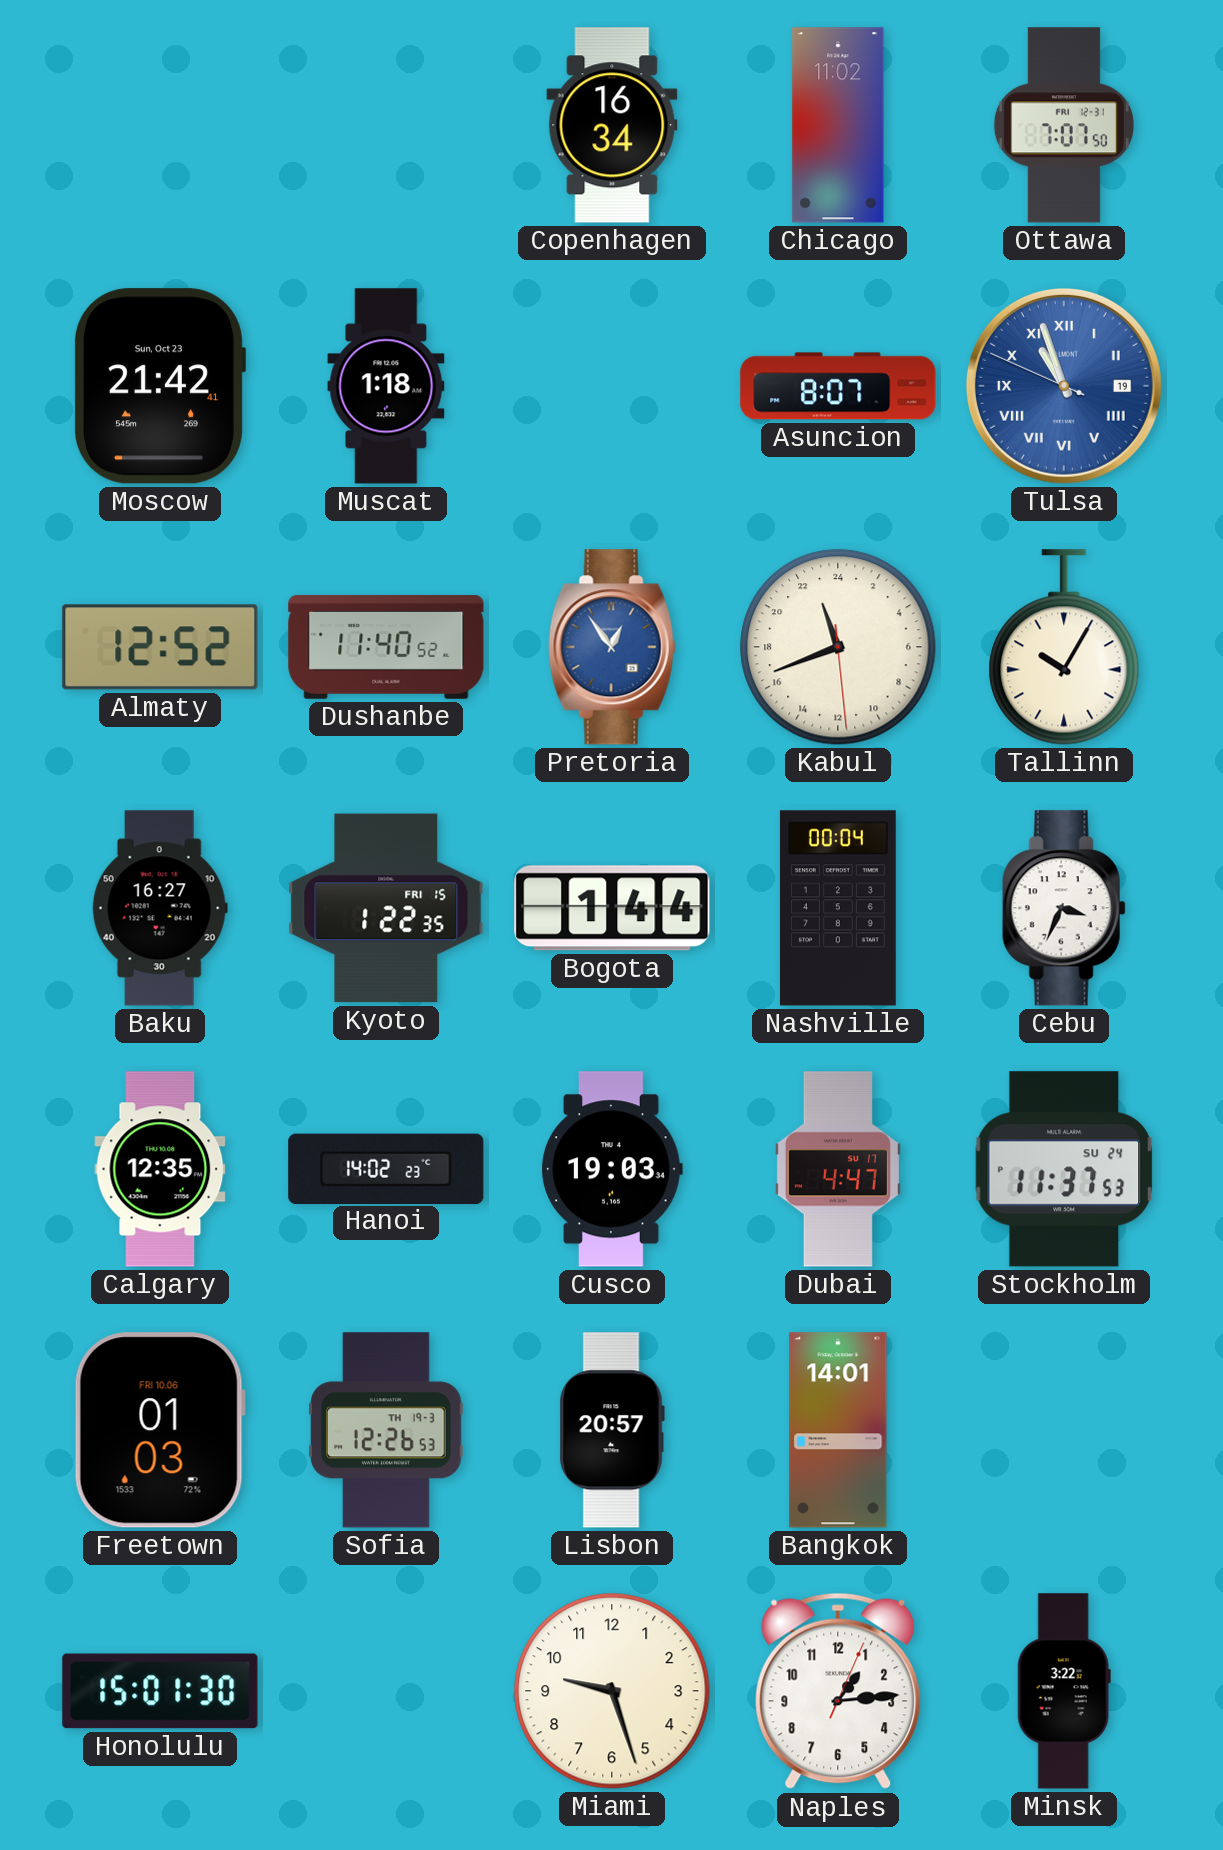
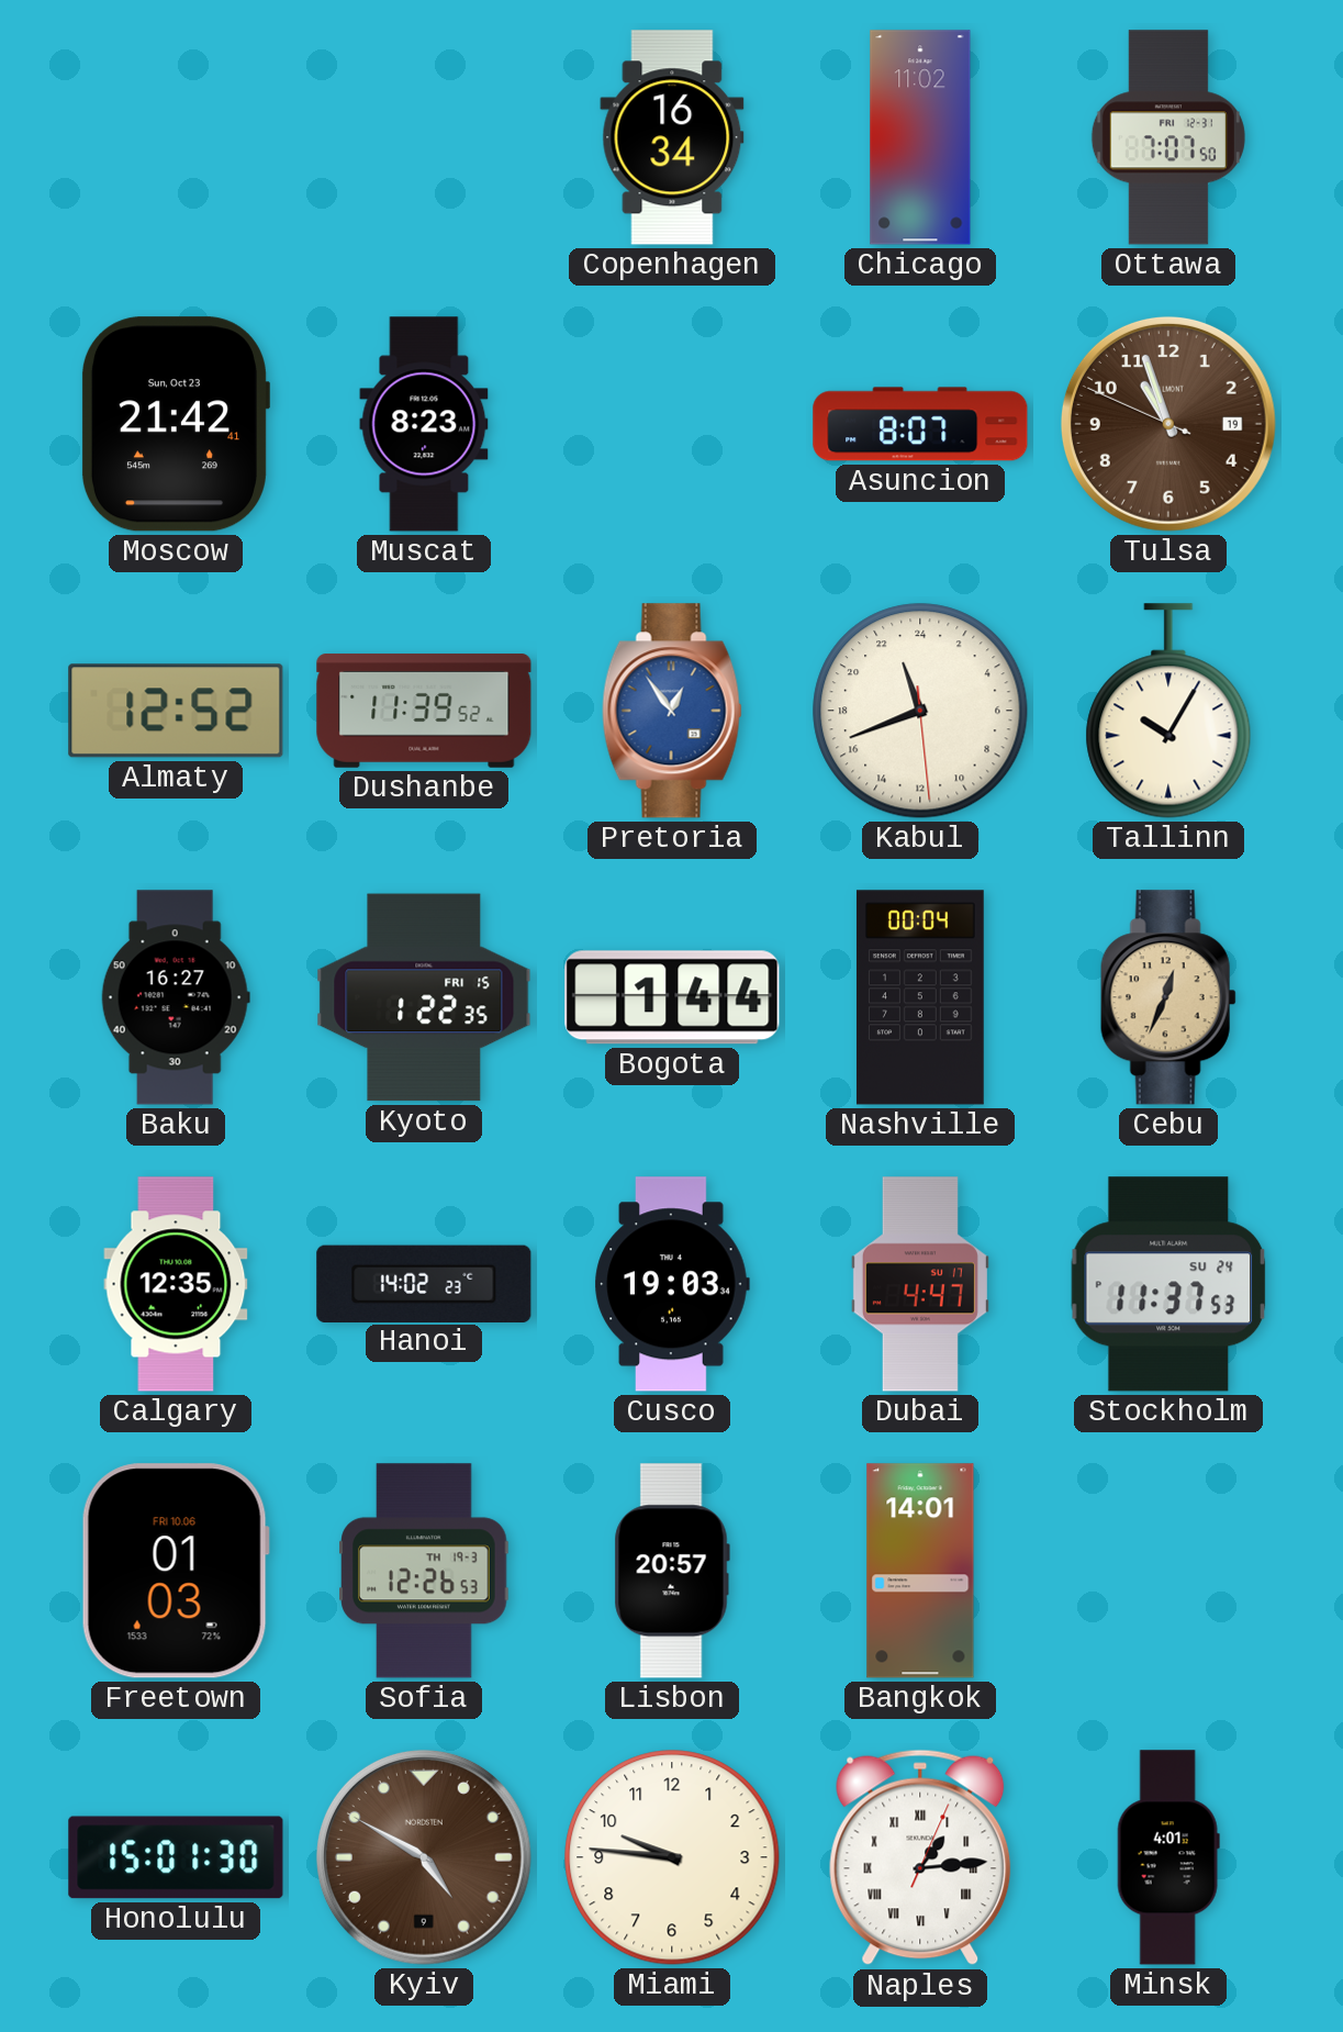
Muscat: 1:18 -> 8:23 (424, 424)
Tulsa dial: blue -> brown (1168, 424)
Tulsa numerals: Roman -> Arabic (1168, 424)
Dushanbe: 11:40 -> 11:39 (424, 711)
Cebu: 3:34 -> 12:34 (1168, 997)
Cebu dial: white -> champagne (1168, 997)
Kyiv: none -> 4:50 (424, 1857)
Miami: 9:27 -> 9:46 (672, 1857)
Naples numerals: Arabic -> Roman (920, 1857)
Minsk: 3:22 -> 4:01 (1168, 1857)
